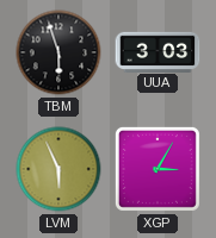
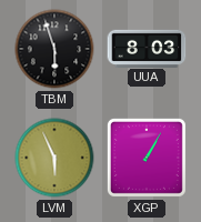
UUA: 3:03 -> 8:03 (147, 48)
XGP: 3:05 -> 1:05 (147, 158)
